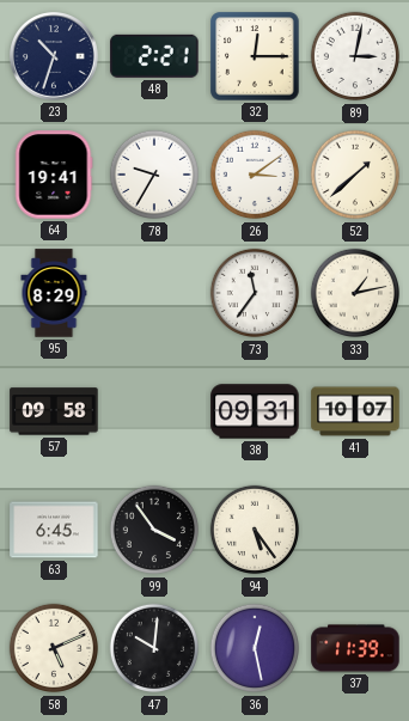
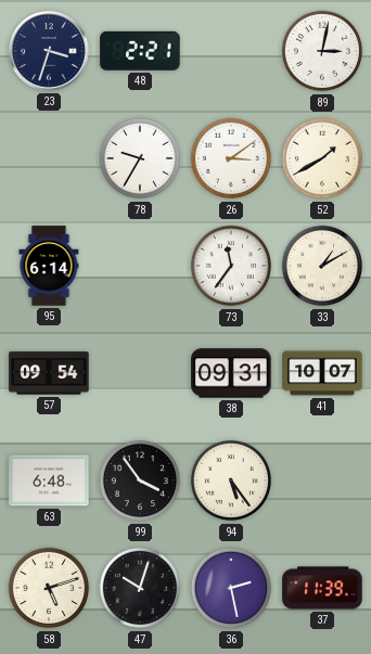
23: 10:33 -> 3:33 (50, 52)
32: 12:15 -> none (255, 56)
64: 19:41 -> none (54, 175)
52: 1:38 -> 1:40 (322, 158)
95: 8:29 -> 6:14 (49, 266)
33: 1:13 -> 1:10 (322, 266)
57: 09:58 -> 09:54 (49, 373)
63: 6:45 -> 6:48 (49, 480)
58: 5:11 -> 5:12 (49, 588)
47: 10:01 -> 10:03 (140, 588)
36: 12:28 -> 2:28 (231, 588)
